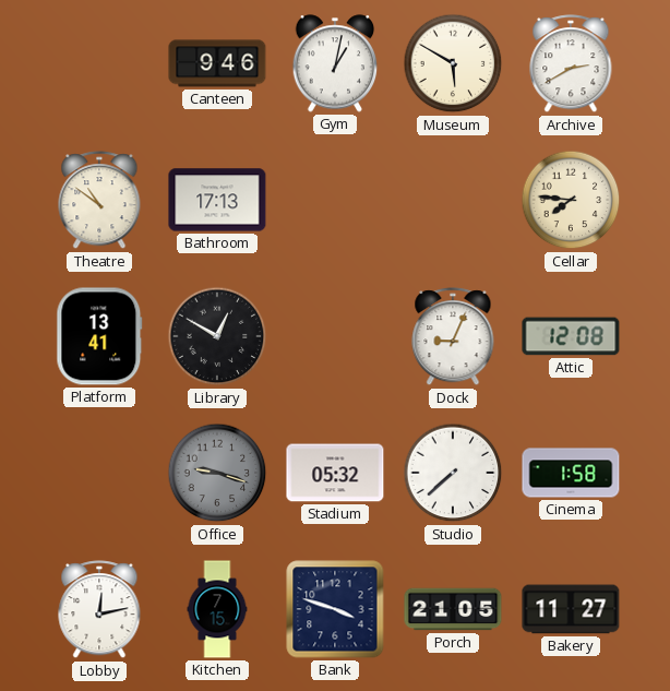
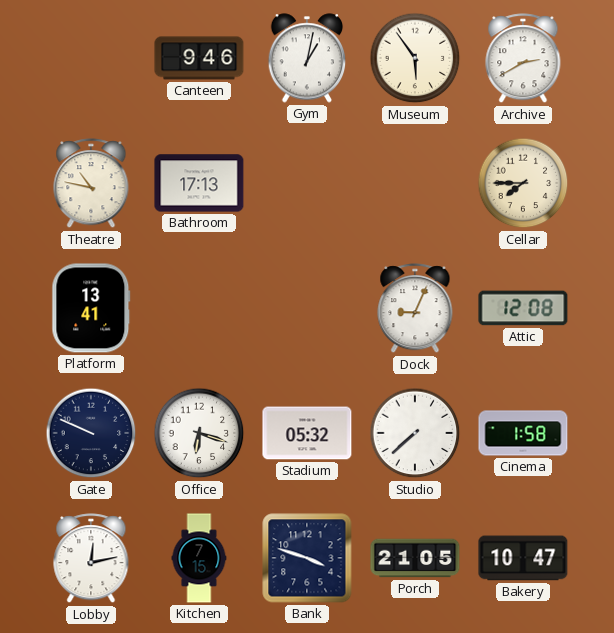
Museum: 5:50 -> 5:54 (415, 58)
Theatre: 10:51 -> 10:47 (91, 184)
Cellar: 7:46 -> 7:45 (523, 183)
Library: 12:50 -> none (217, 336)
Gate: none -> 9:49 (91, 433)
Office: 9:18 -> 6:18 (199, 433)
Office dial: grey -> white (199, 433)
Bakery: 11:27 -> 10:47 (523, 558)
